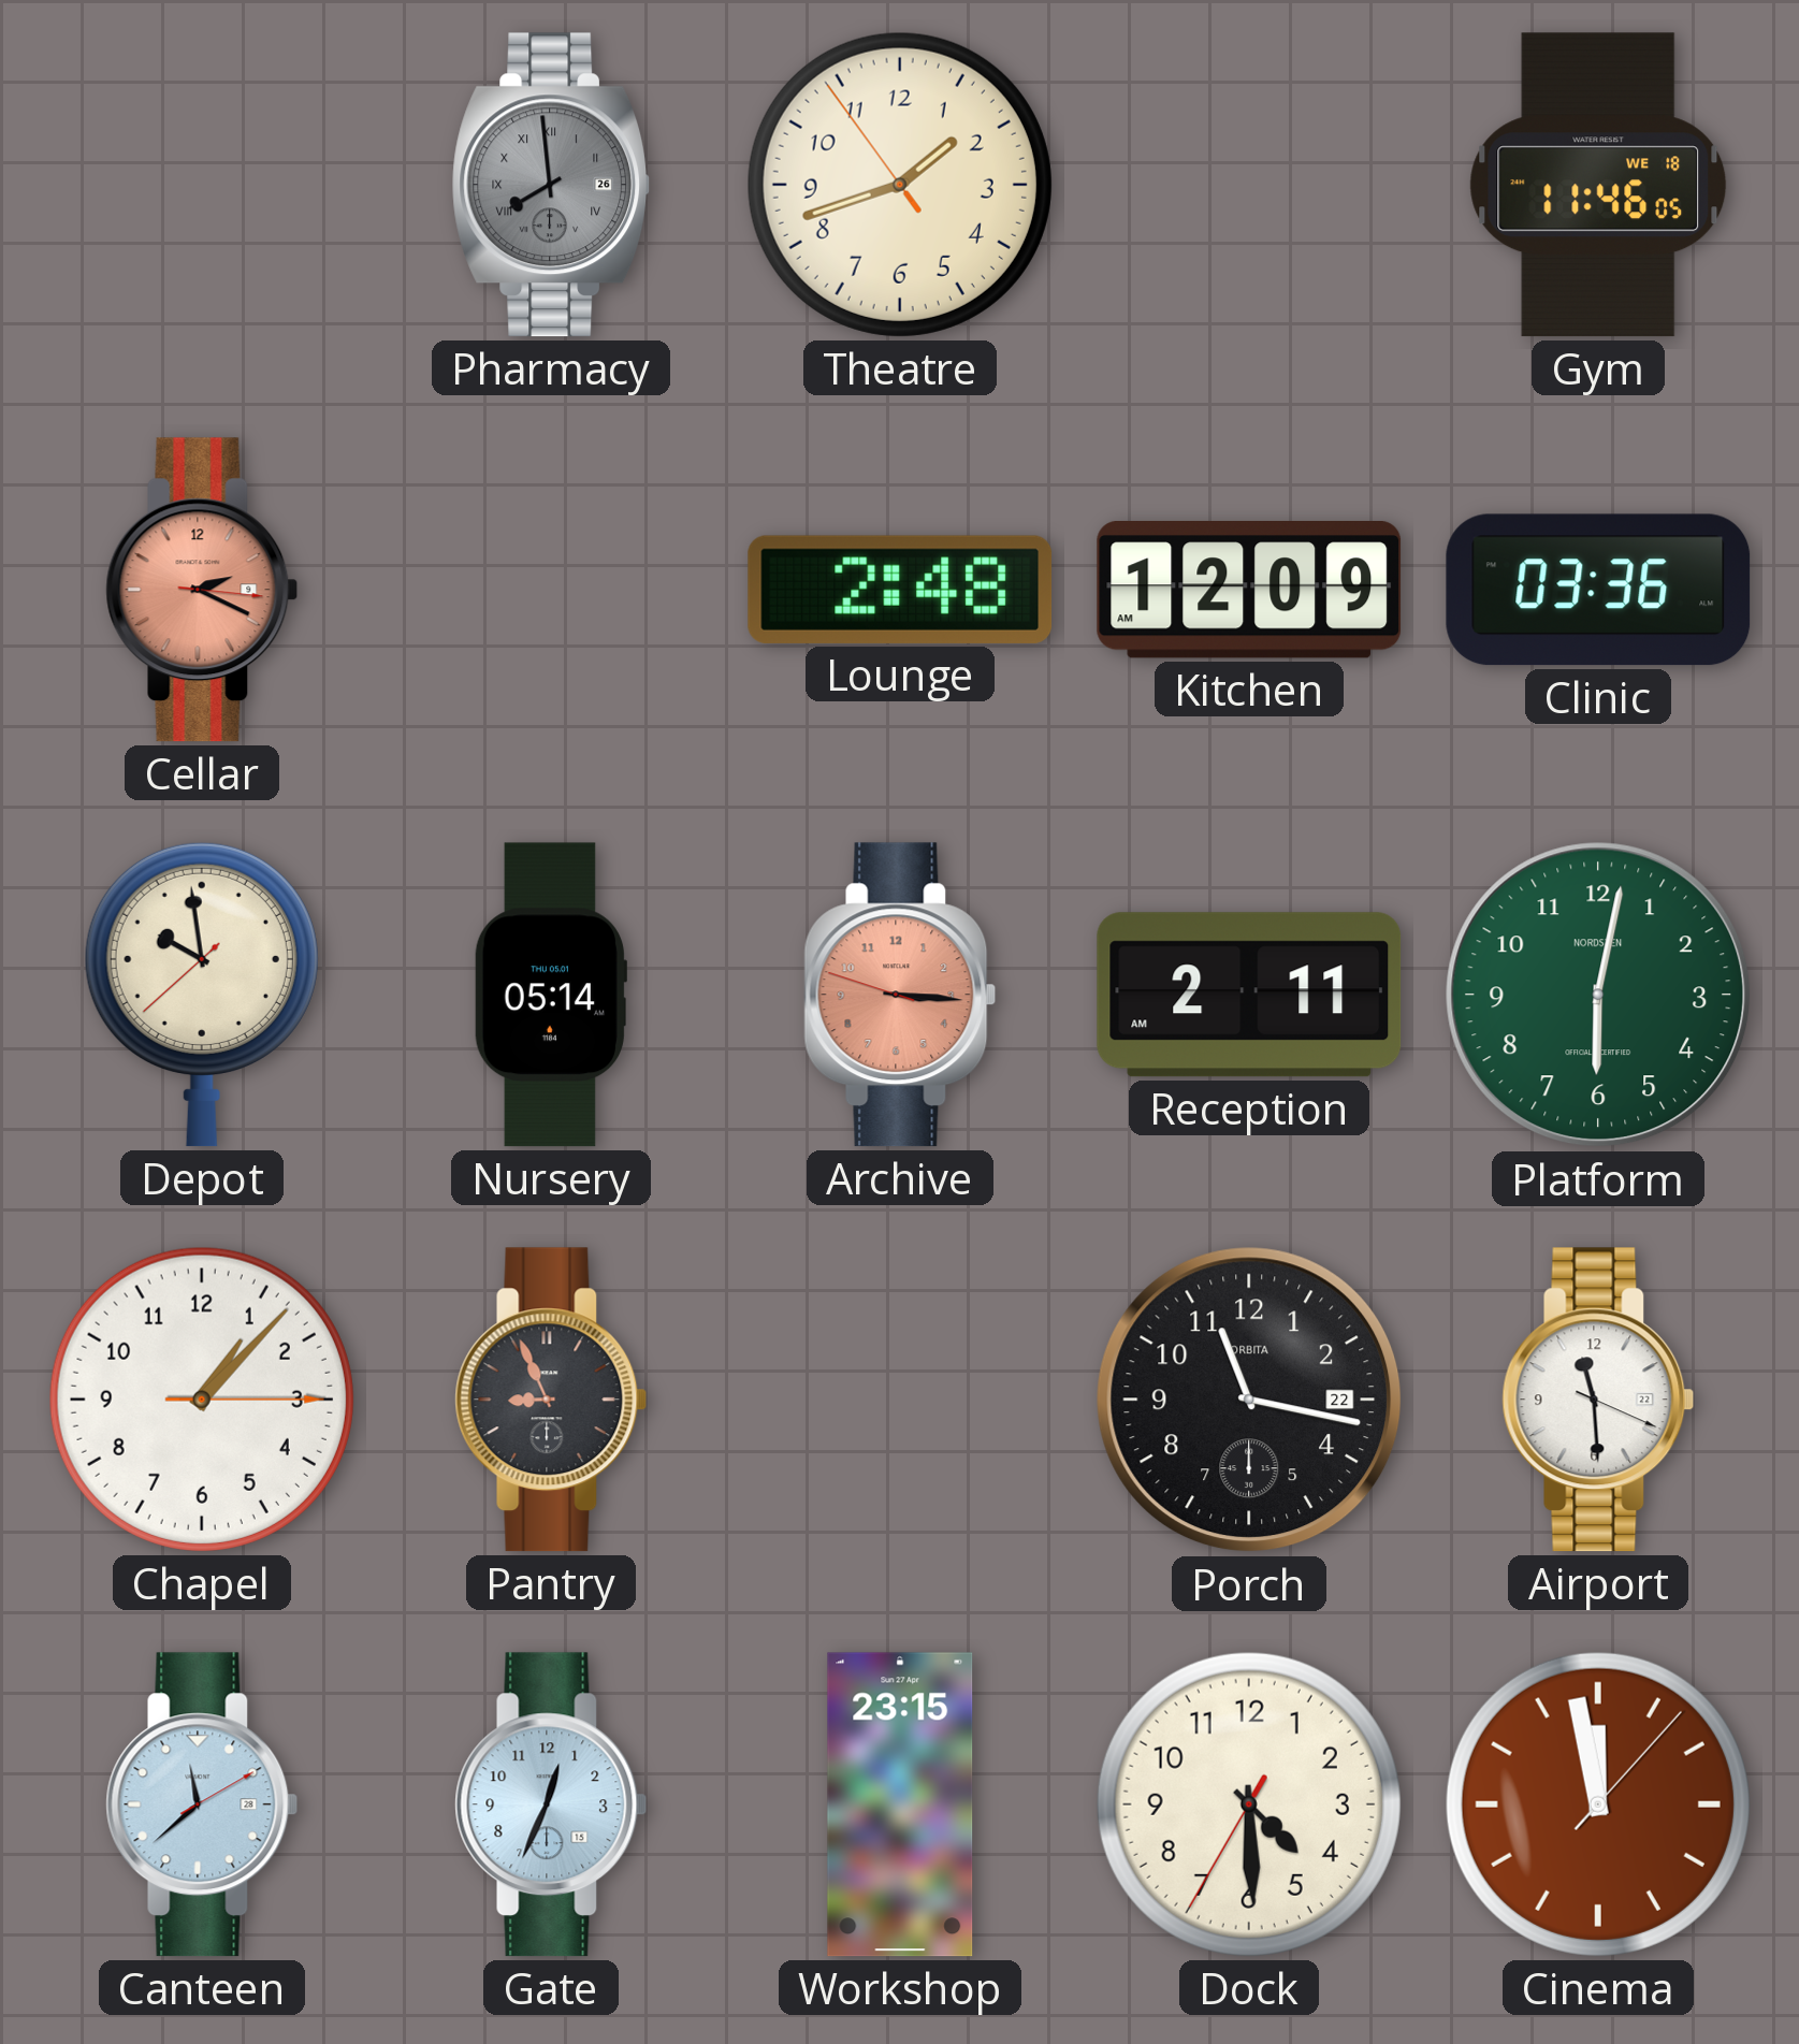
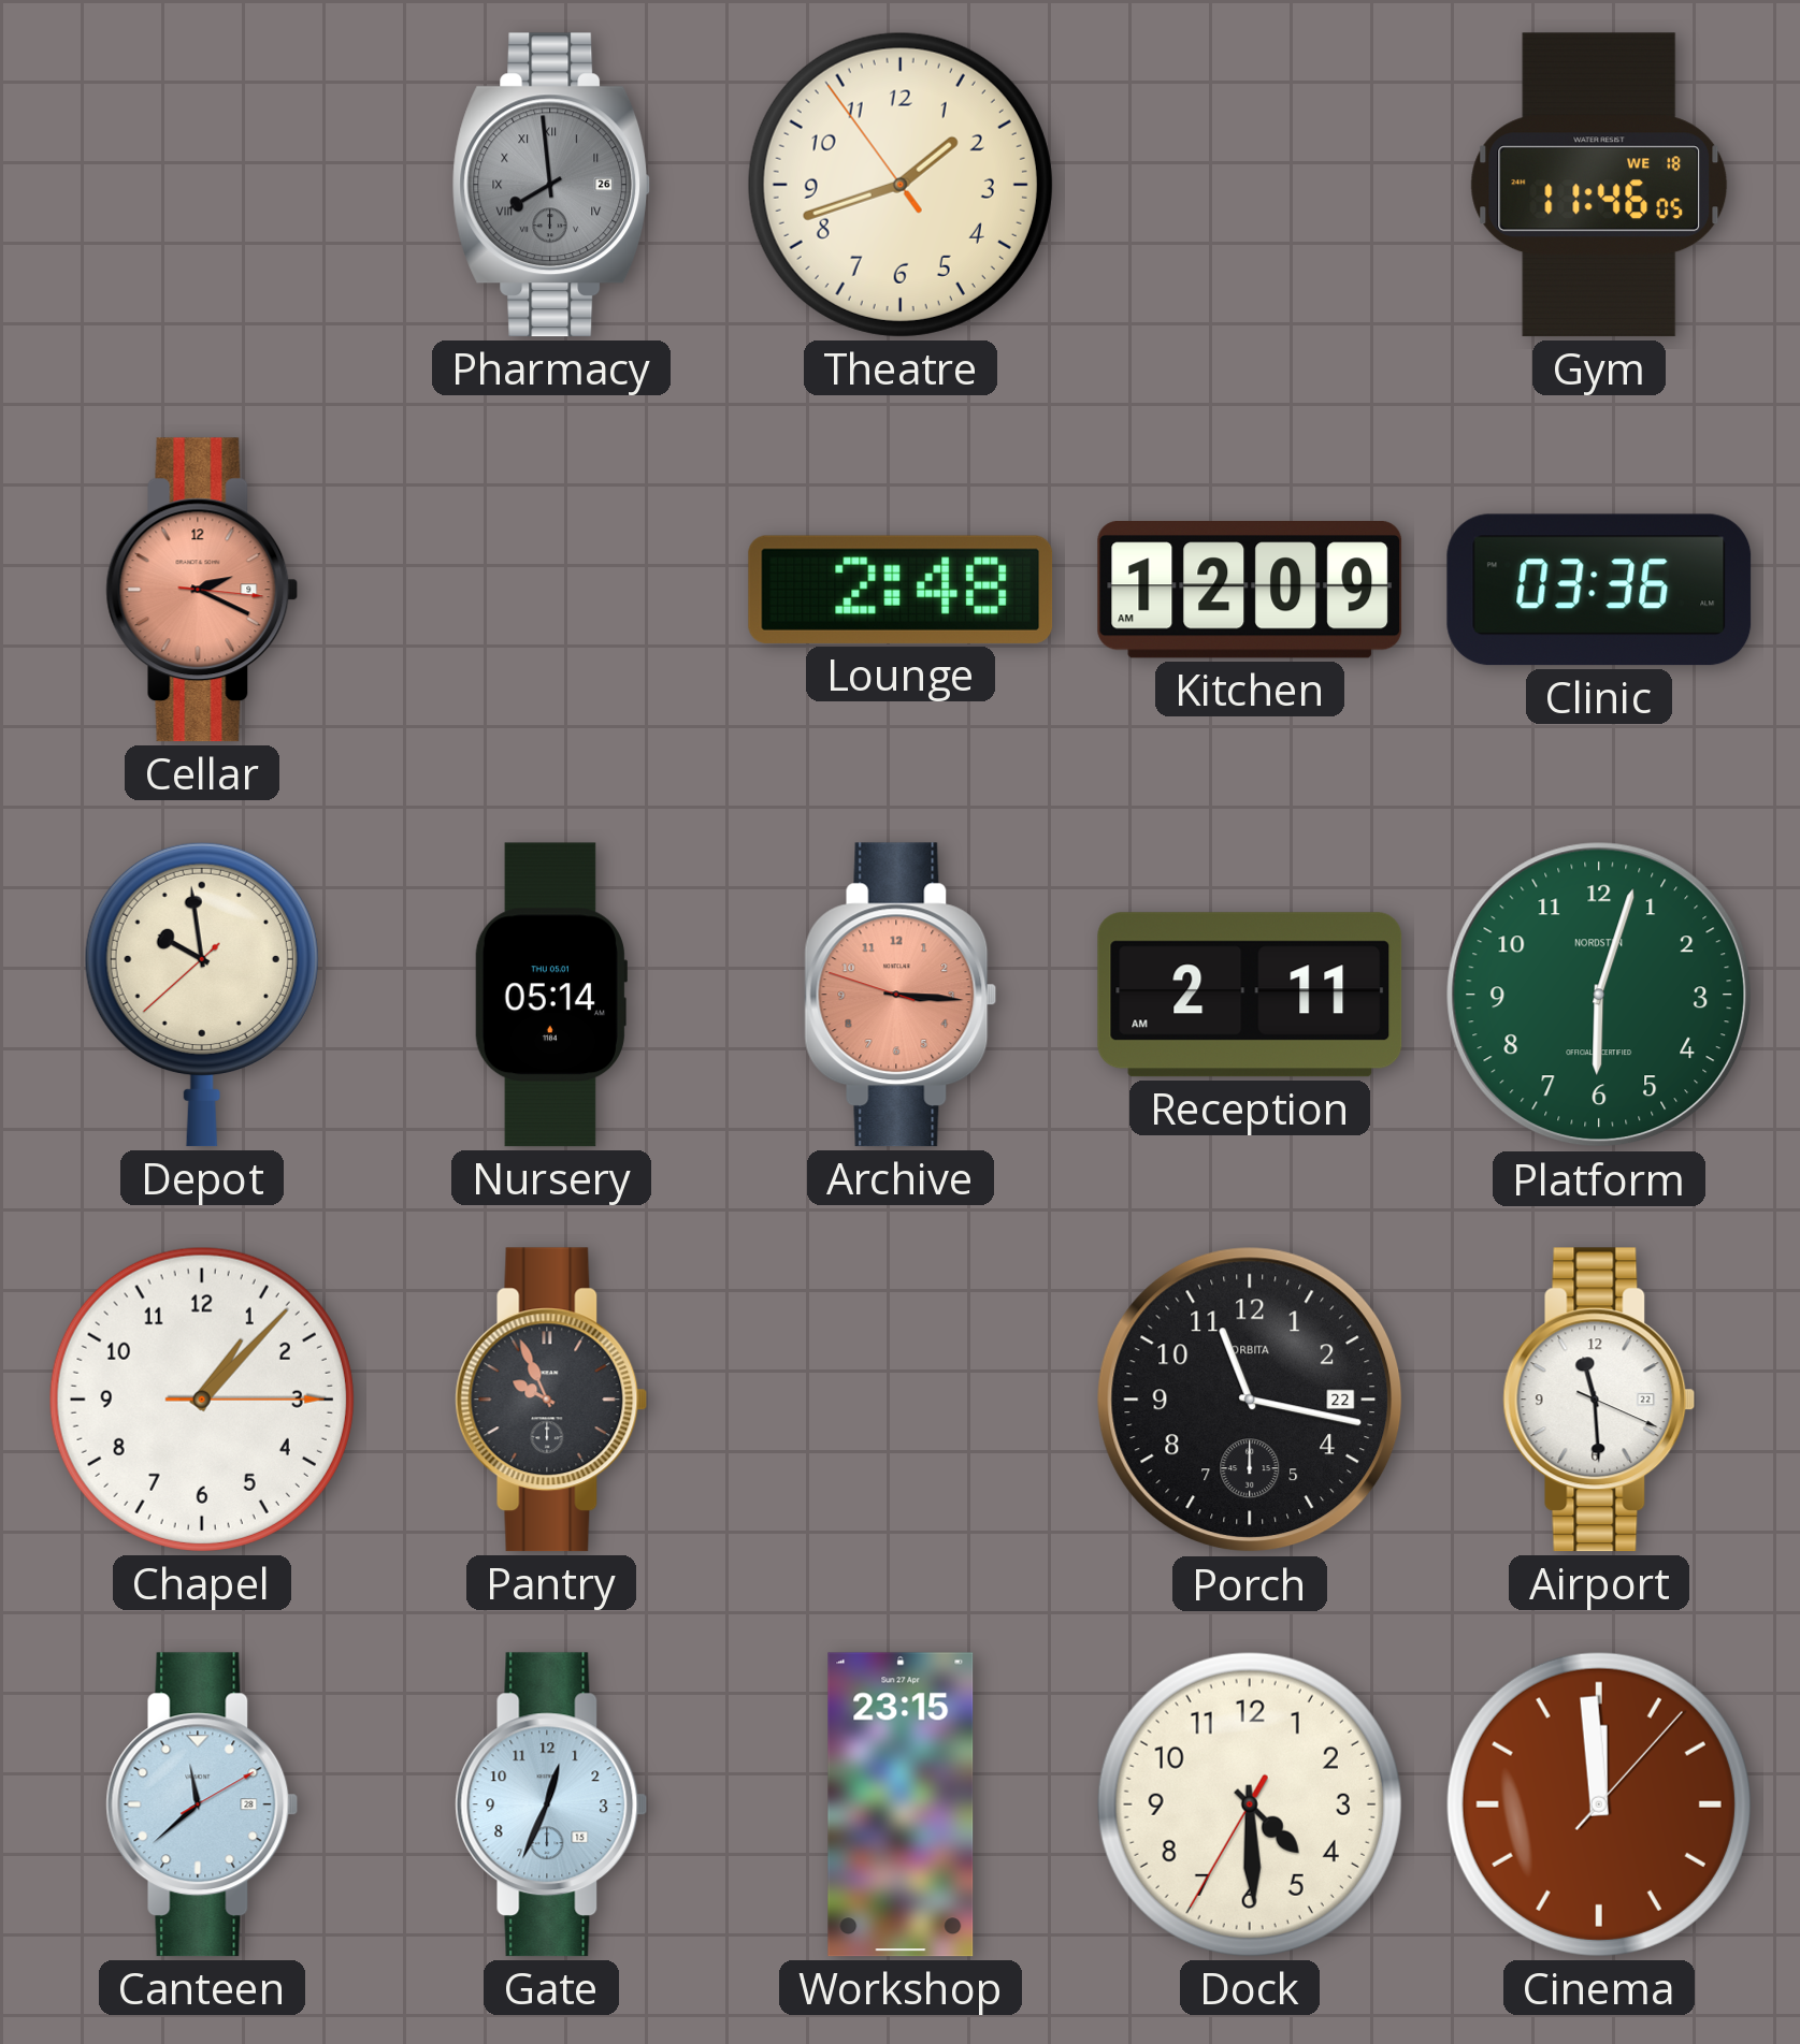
Platform: 6:02 -> 6:03 (1599, 995)
Pantry: 8:56 -> 9:56 (551, 1400)
Cinema: 11:58 -> 11:59 (1599, 1804)
